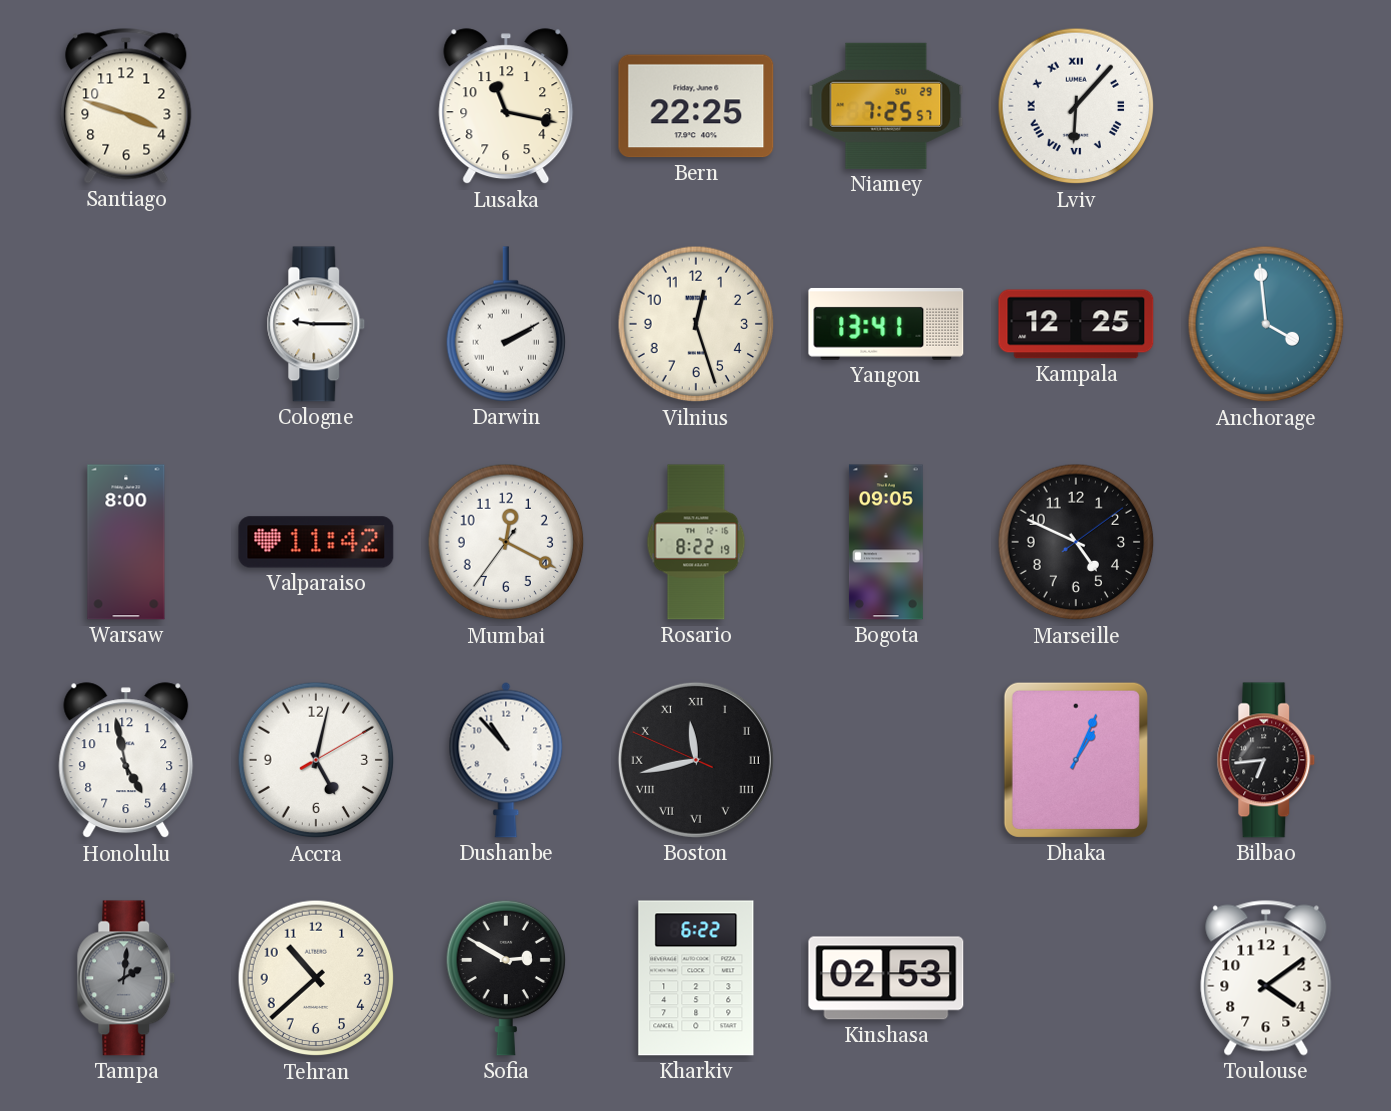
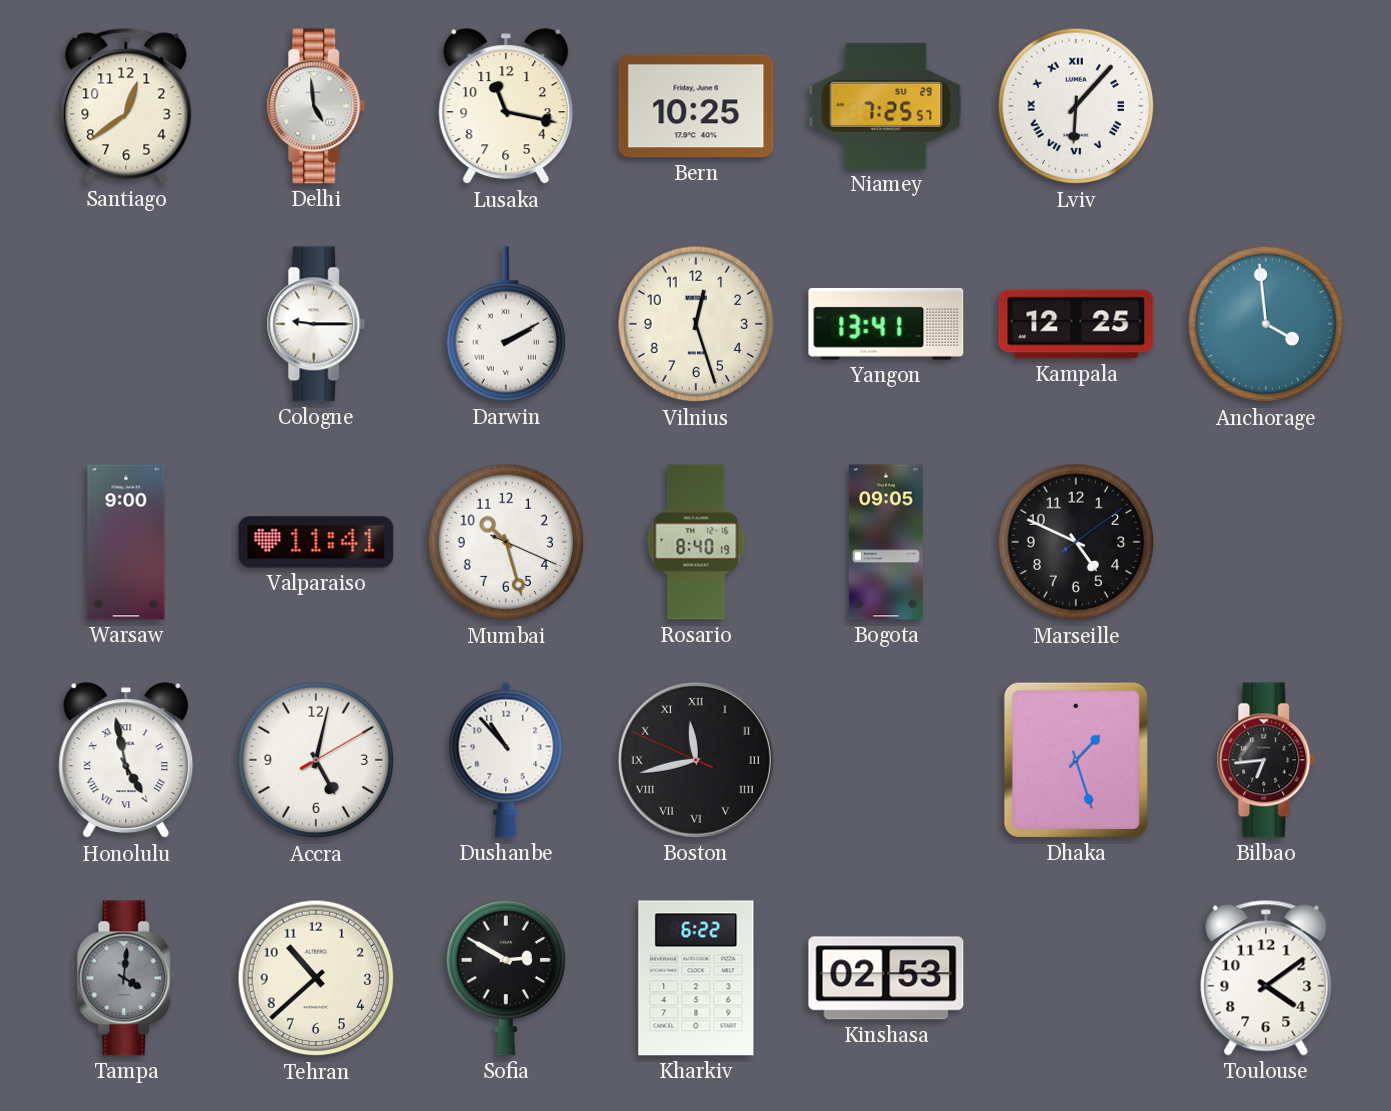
Santiago: 3:48 -> 12:39 (126, 106)
Delhi: none -> 4:59 (316, 106)
Bern: 22:25 -> 10:25 (696, 106)
Warsaw: 8:00 -> 9:00 (126, 542)
Valparaiso: 11:42 -> 11:41 (316, 542)
Mumbai: 12:19 -> 10:27 (506, 542)
Rosario: 8:22 -> 8:40 (696, 542)
Honolulu numerals: Arabic -> Roman (126, 761)
Dhaka: 1:04 -> 1:27 (1076, 760)
Tampa: 2:01 -> 4:01 (126, 978)
